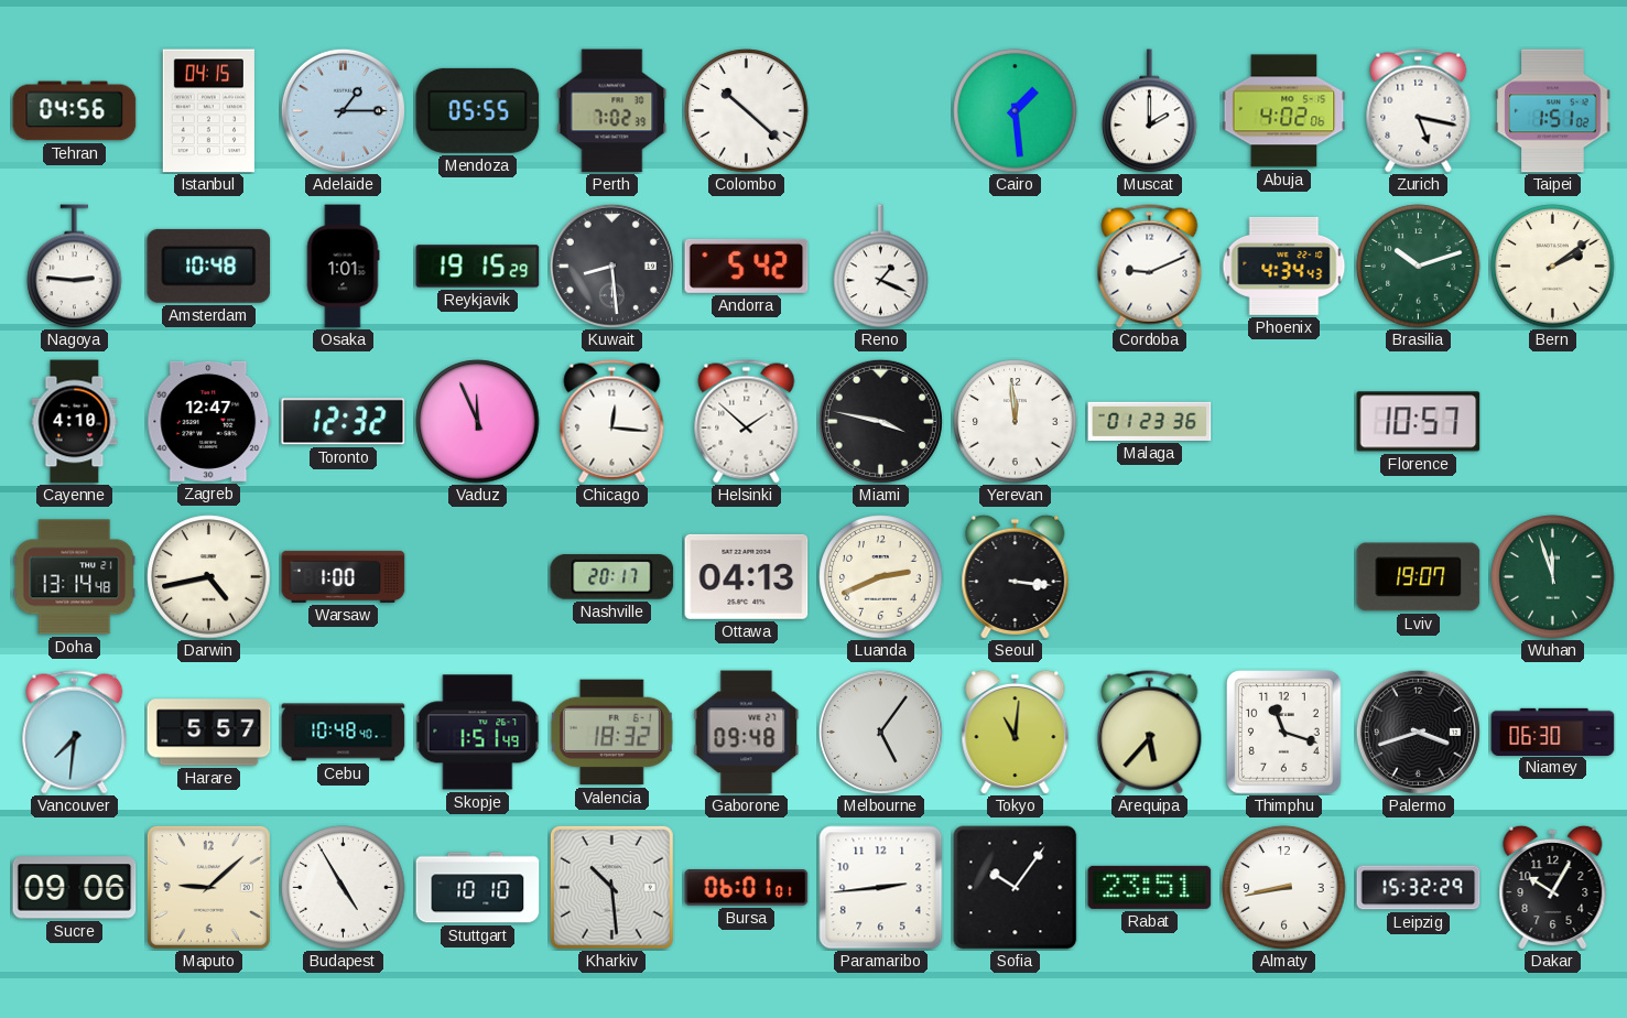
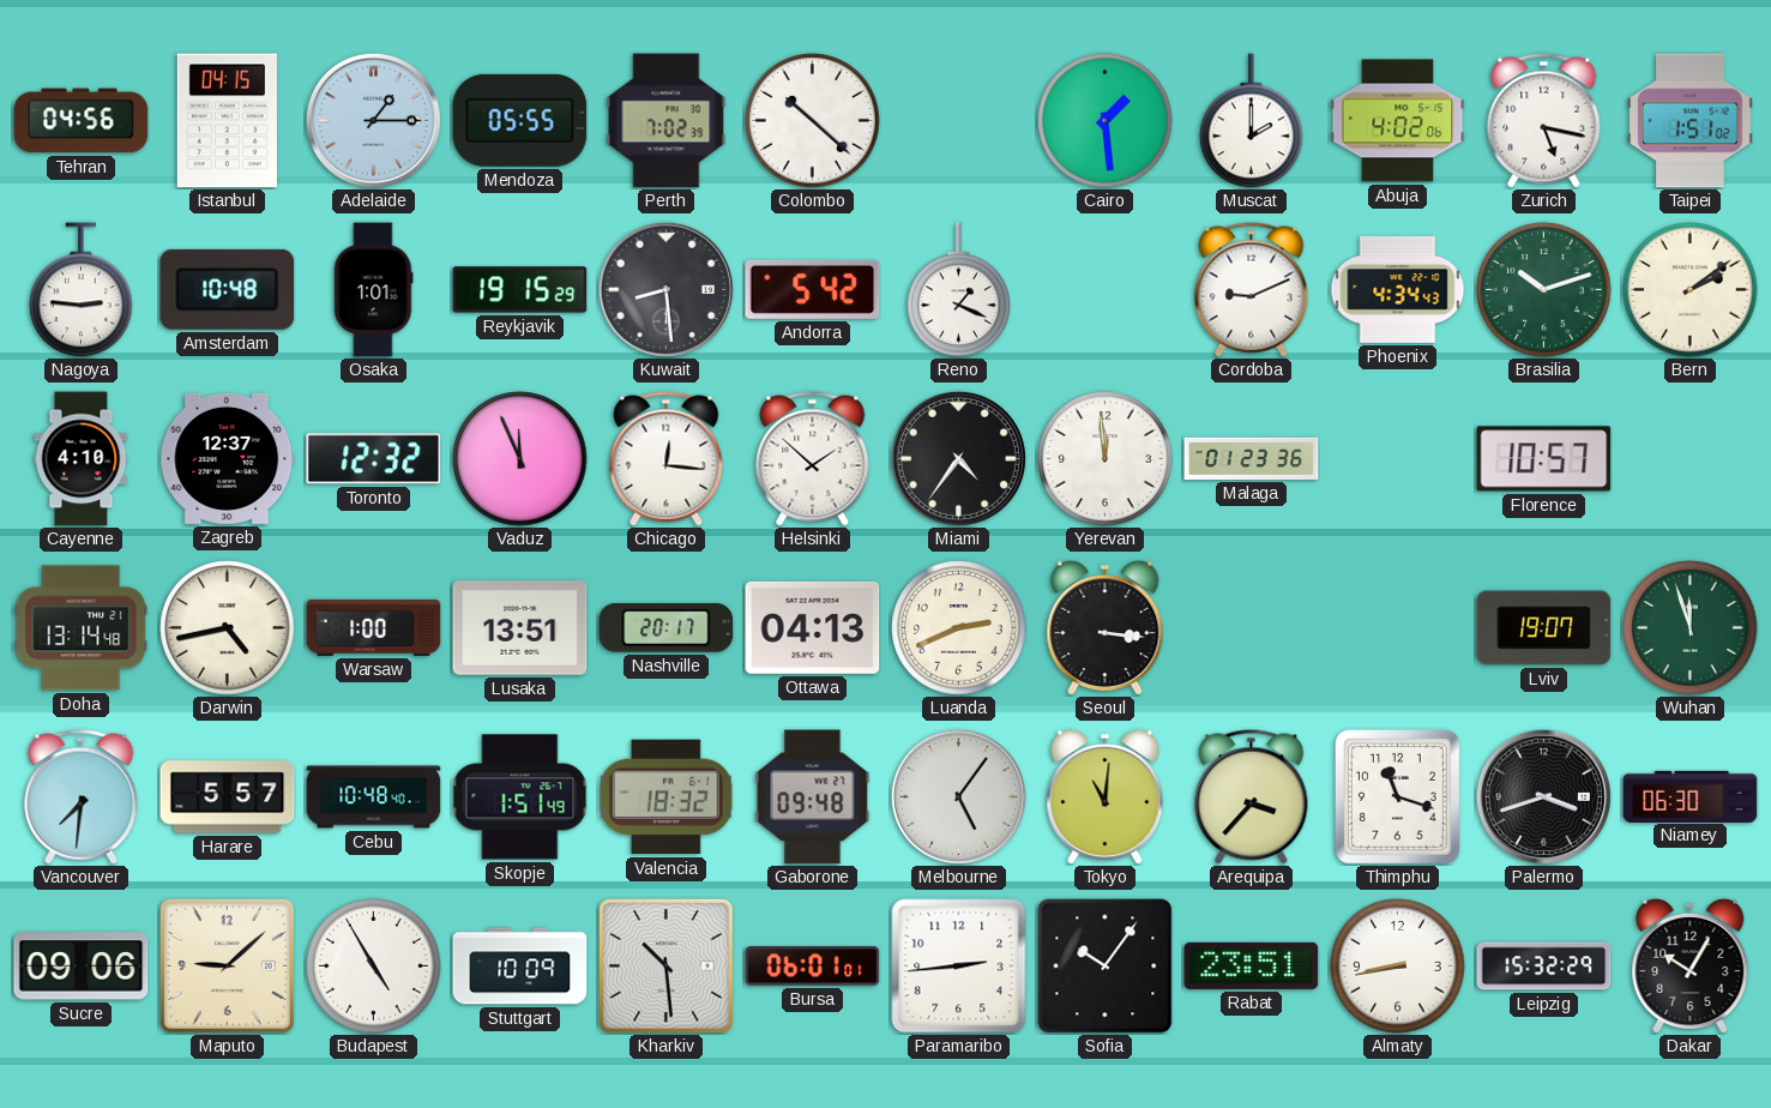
Zagreb: 12:47 -> 12:37 (228, 458)
Miami: 3:47 -> 4:36 (958, 458)
Lusaka: none -> 13:51 (520, 628)
Arequipa: 5:37 -> 3:37 (1252, 797)
Stuttgart: 10:10 -> 10:09 (520, 967)
